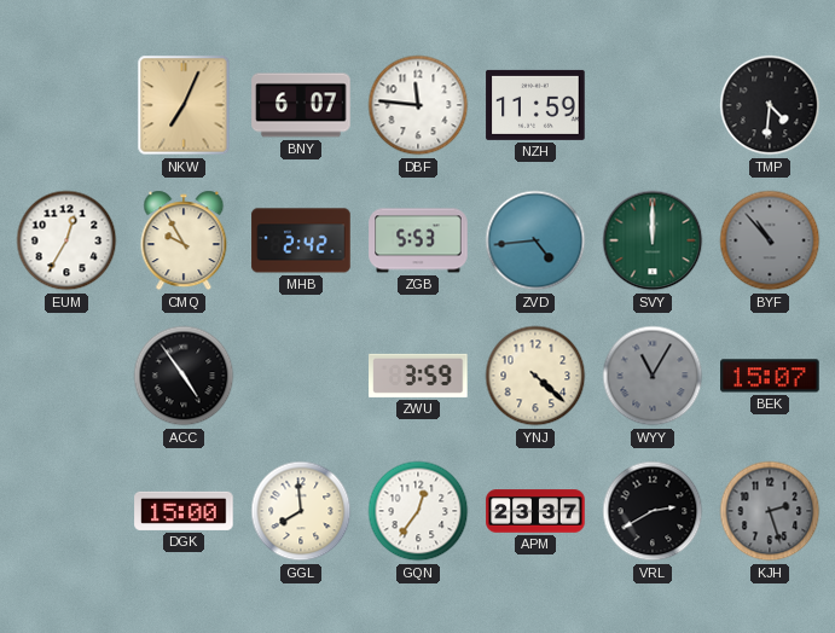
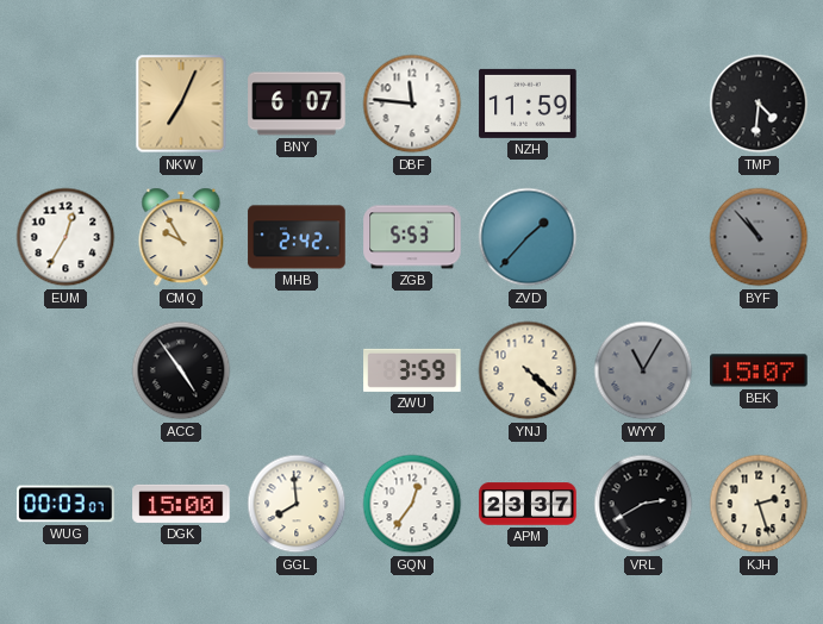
ZVD: 4:44 -> 1:37 (528, 237)
SVY: 12:00 -> none (653, 240)
WUG: none -> 00:03 (66, 504)
KJH dial: grey -> cream (759, 504)
